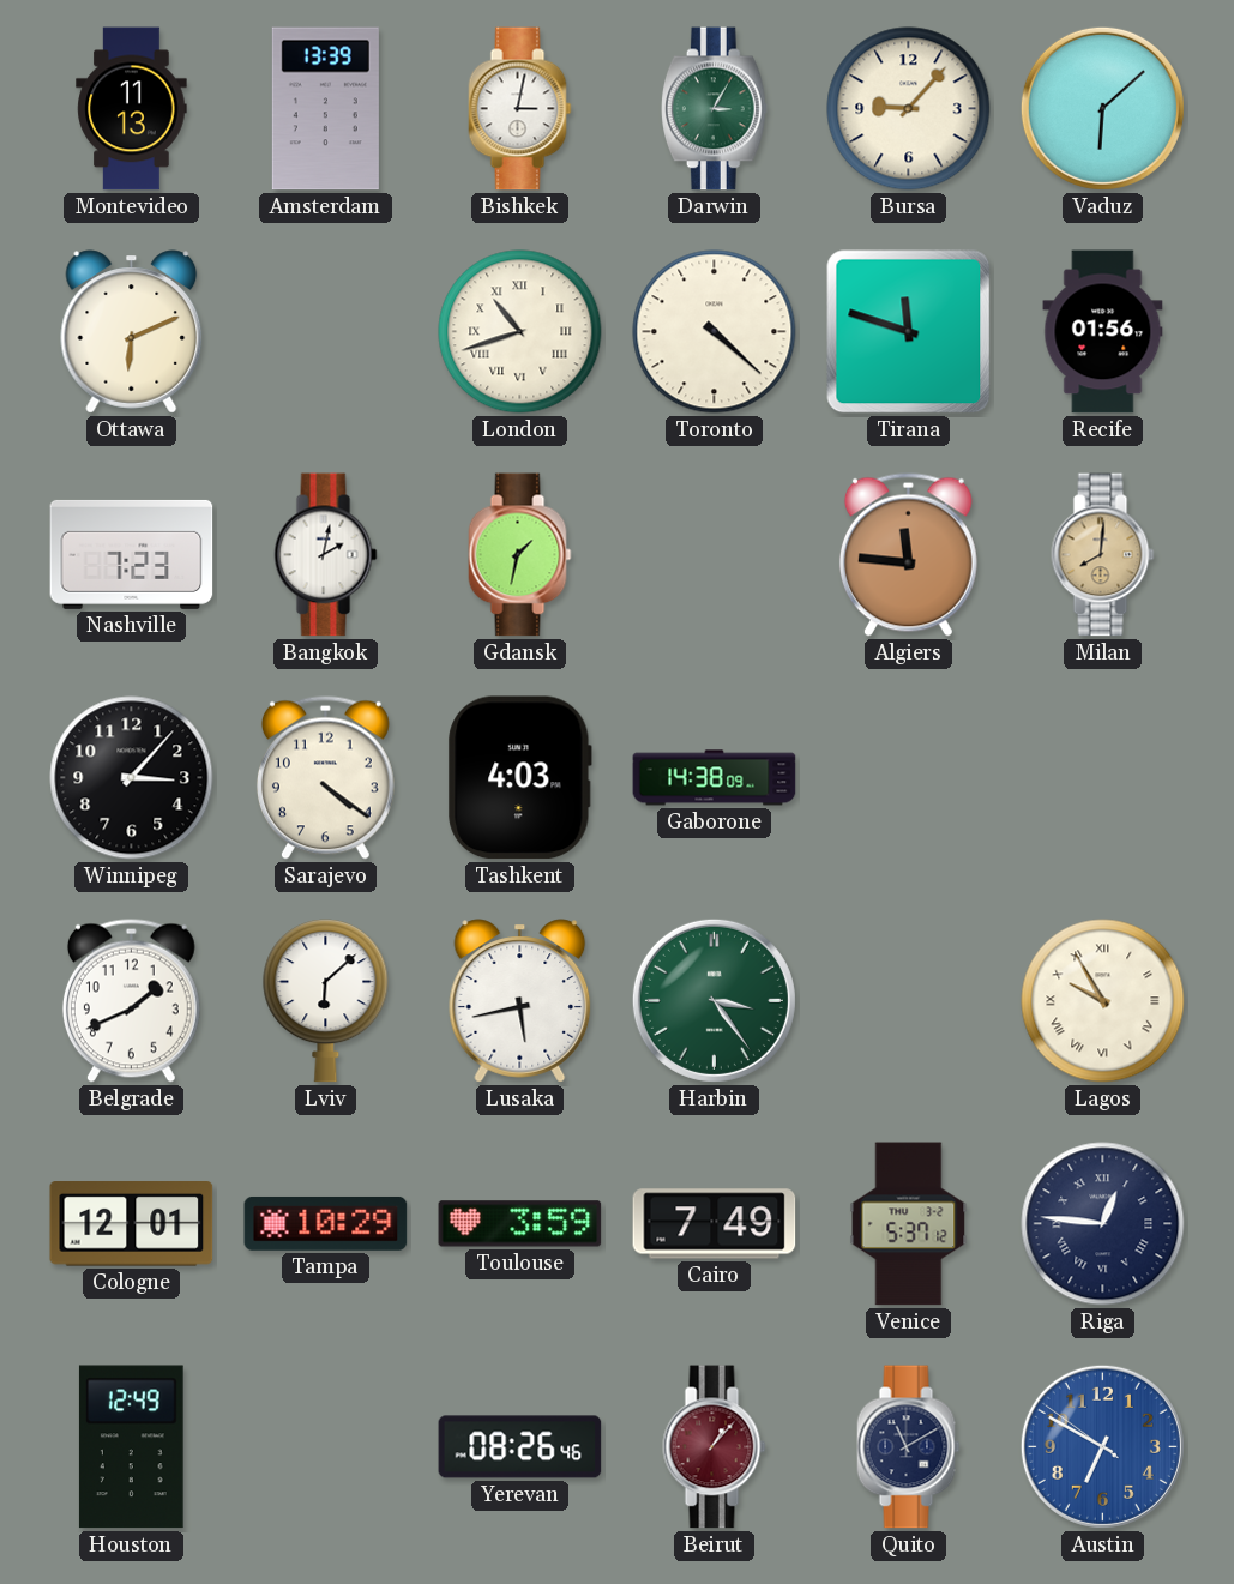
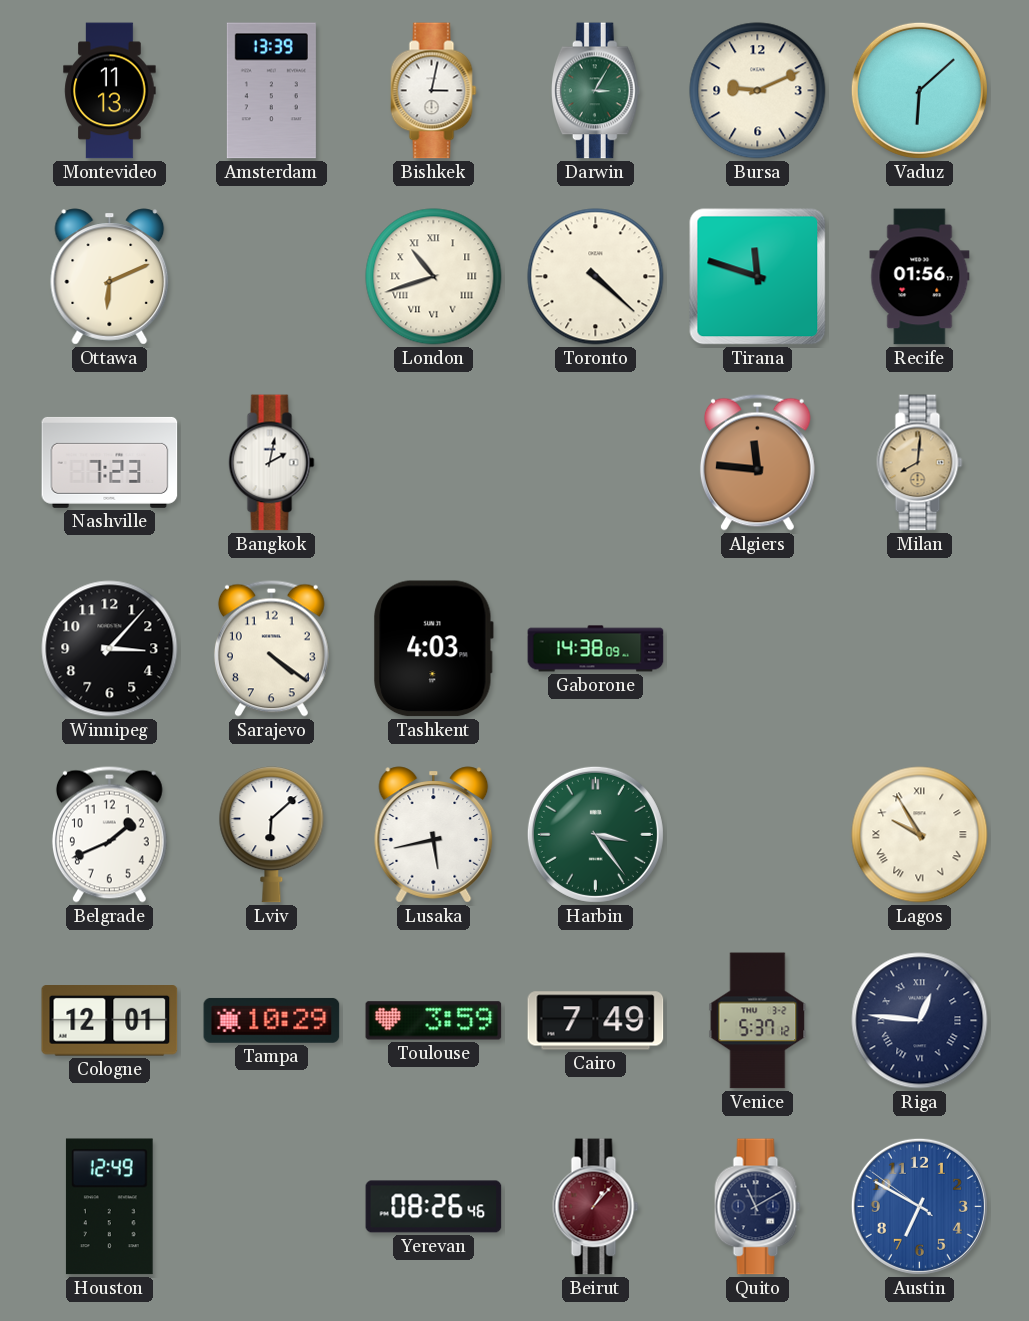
Bursa: 9:07 -> 9:11 (758, 91)
Gdansk: 1:32 -> none (520, 555)
